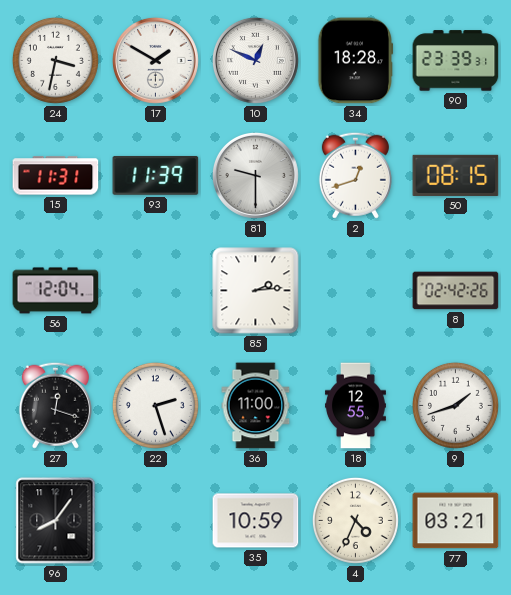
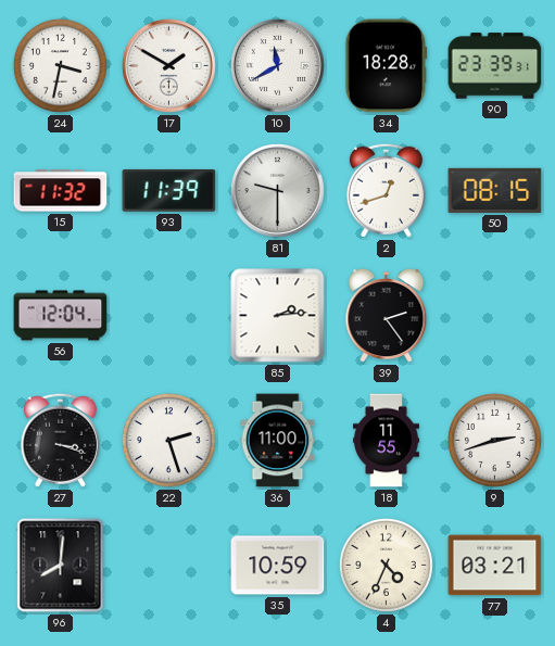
10: 12:49 -> 11:40 (278, 66)
15: 11:31 -> 11:32 (61, 191)
39: none -> 2:24 (387, 316)
8: 02:42 -> none (456, 291)
27: 12:18 -> 3:18 (60, 440)
18: 12:55 -> 11:55 (386, 441)
9: 1:42 -> 2:42 (494, 440)
96: 8:06 -> 8:01 (61, 566)
